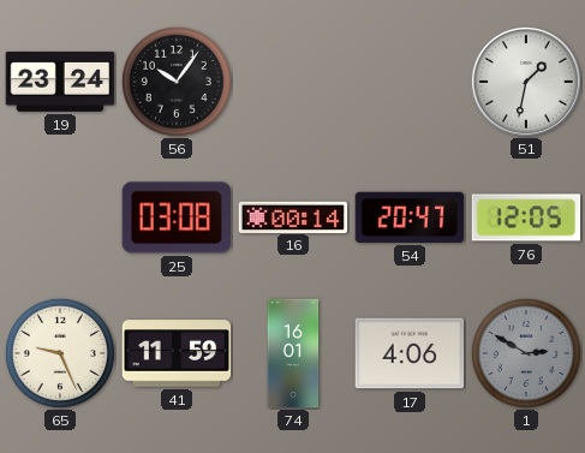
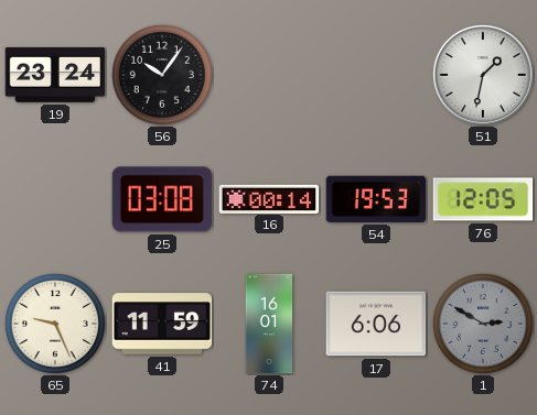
54: 20:47 -> 19:53 (376, 199)
17: 4:06 -> 6:06 (376, 324)
